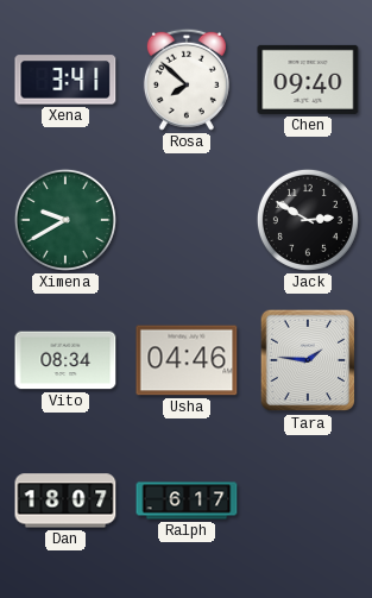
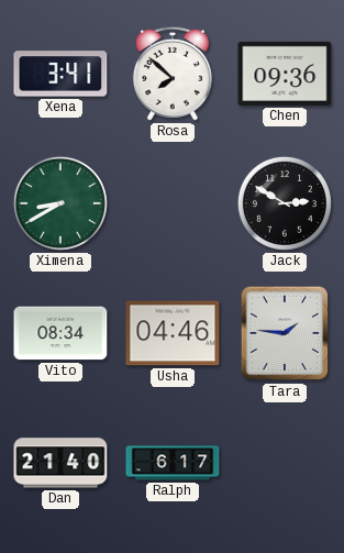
Chen: 09:40 -> 09:36 (285, 74)
Ximena: 9:40 -> 8:40 (60, 203)
Dan: 18:07 -> 21:40 (60, 463)
